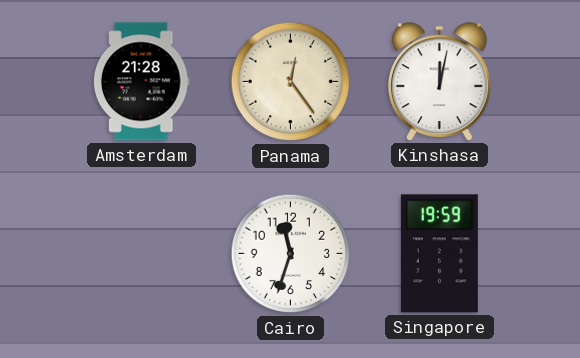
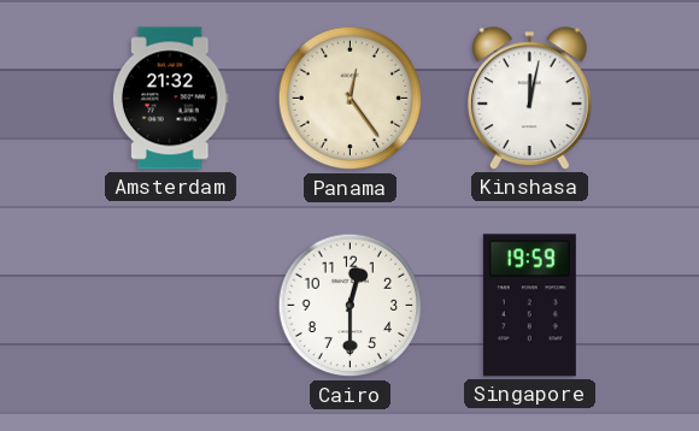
Amsterdam: 21:28 -> 21:32 (170, 99)
Cairo: 11:33 -> 12:30 (351, 306)
